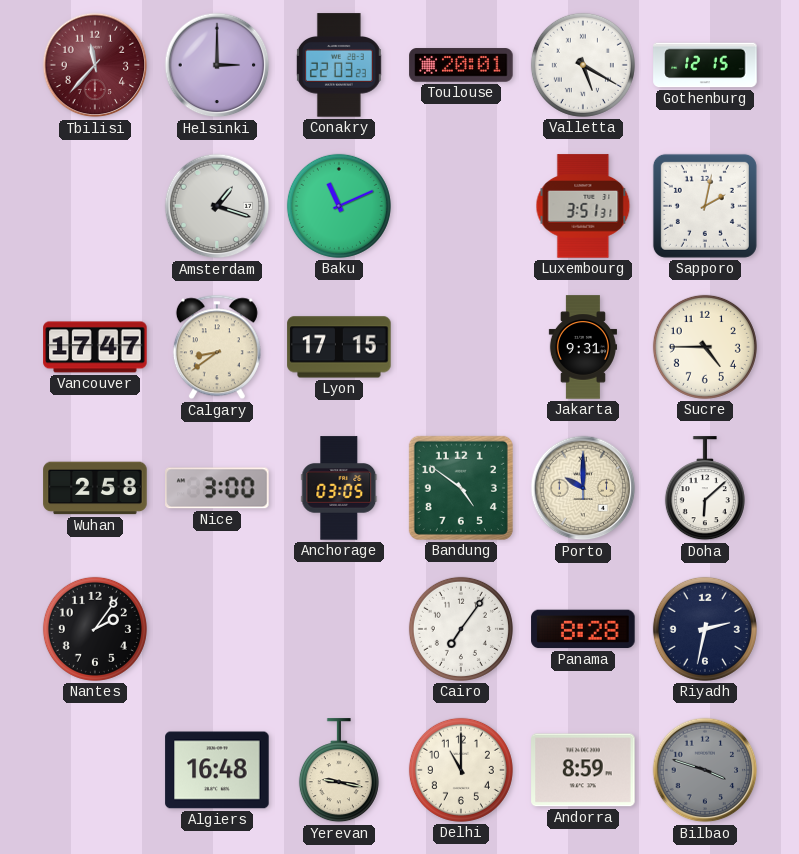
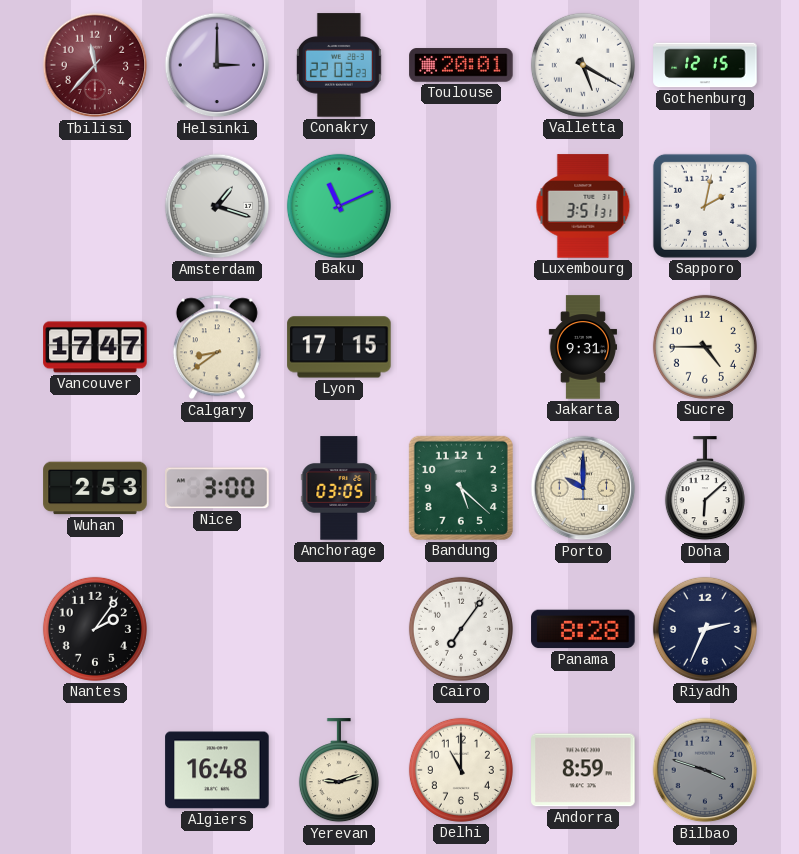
Wuhan: 2:58 -> 2:53 (95, 488)
Bandung: 4:51 -> 5:22 (461, 488)
Riyadh: 2:32 -> 2:34 (705, 629)
Yerevan: 9:17 -> 9:12 (339, 771)
